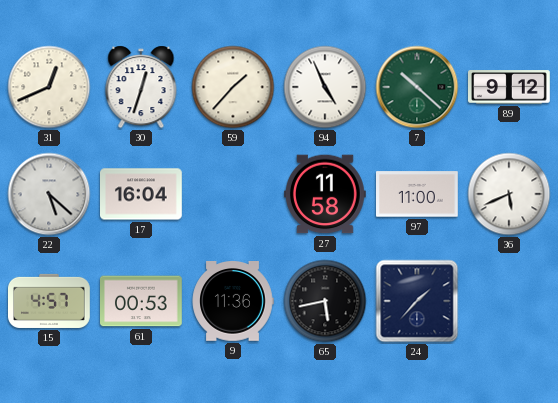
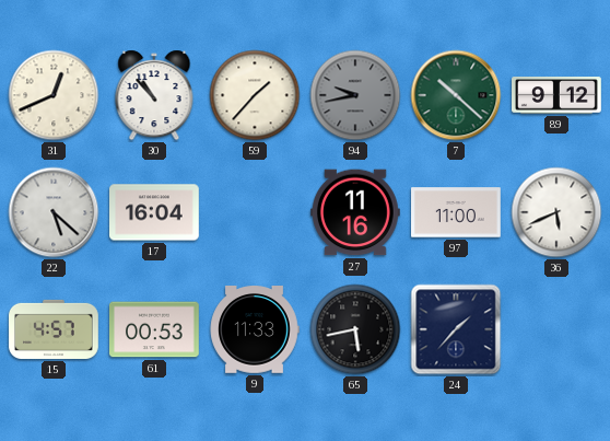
30: 12:33 -> 10:53 (154, 95)
94: 4:56 -> 9:43 (355, 95)
94 dial: white -> grey (355, 95)
27: 11:58 -> 11:16 (355, 212)
9: 11:36 -> 11:33 (255, 330)
